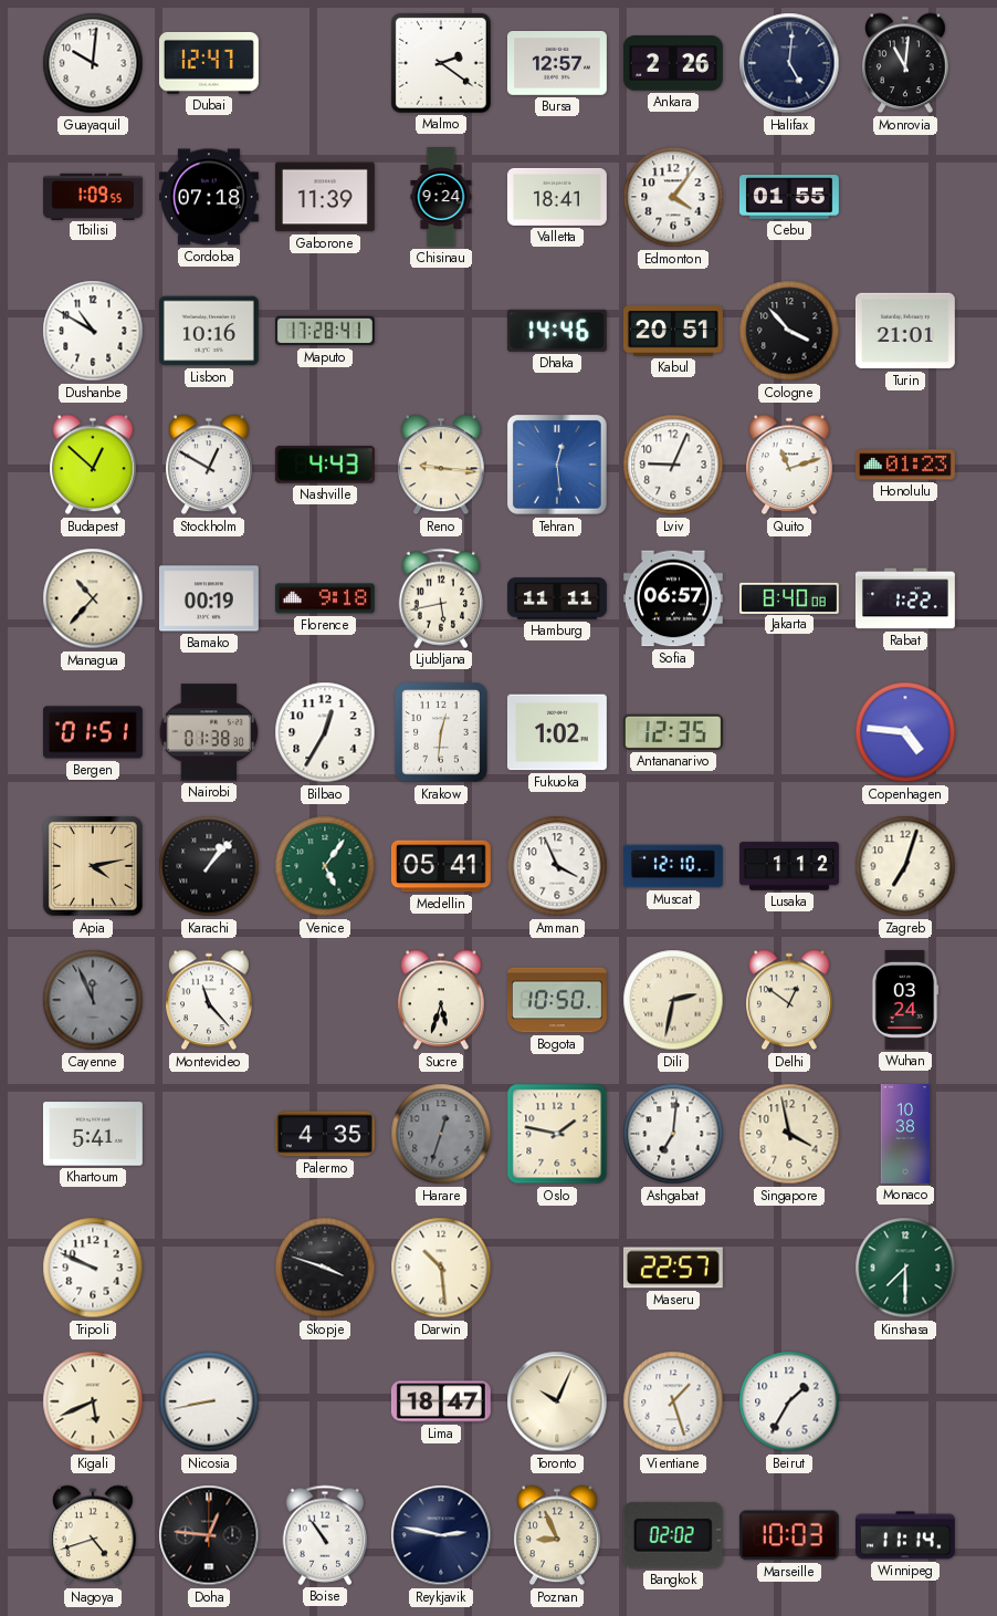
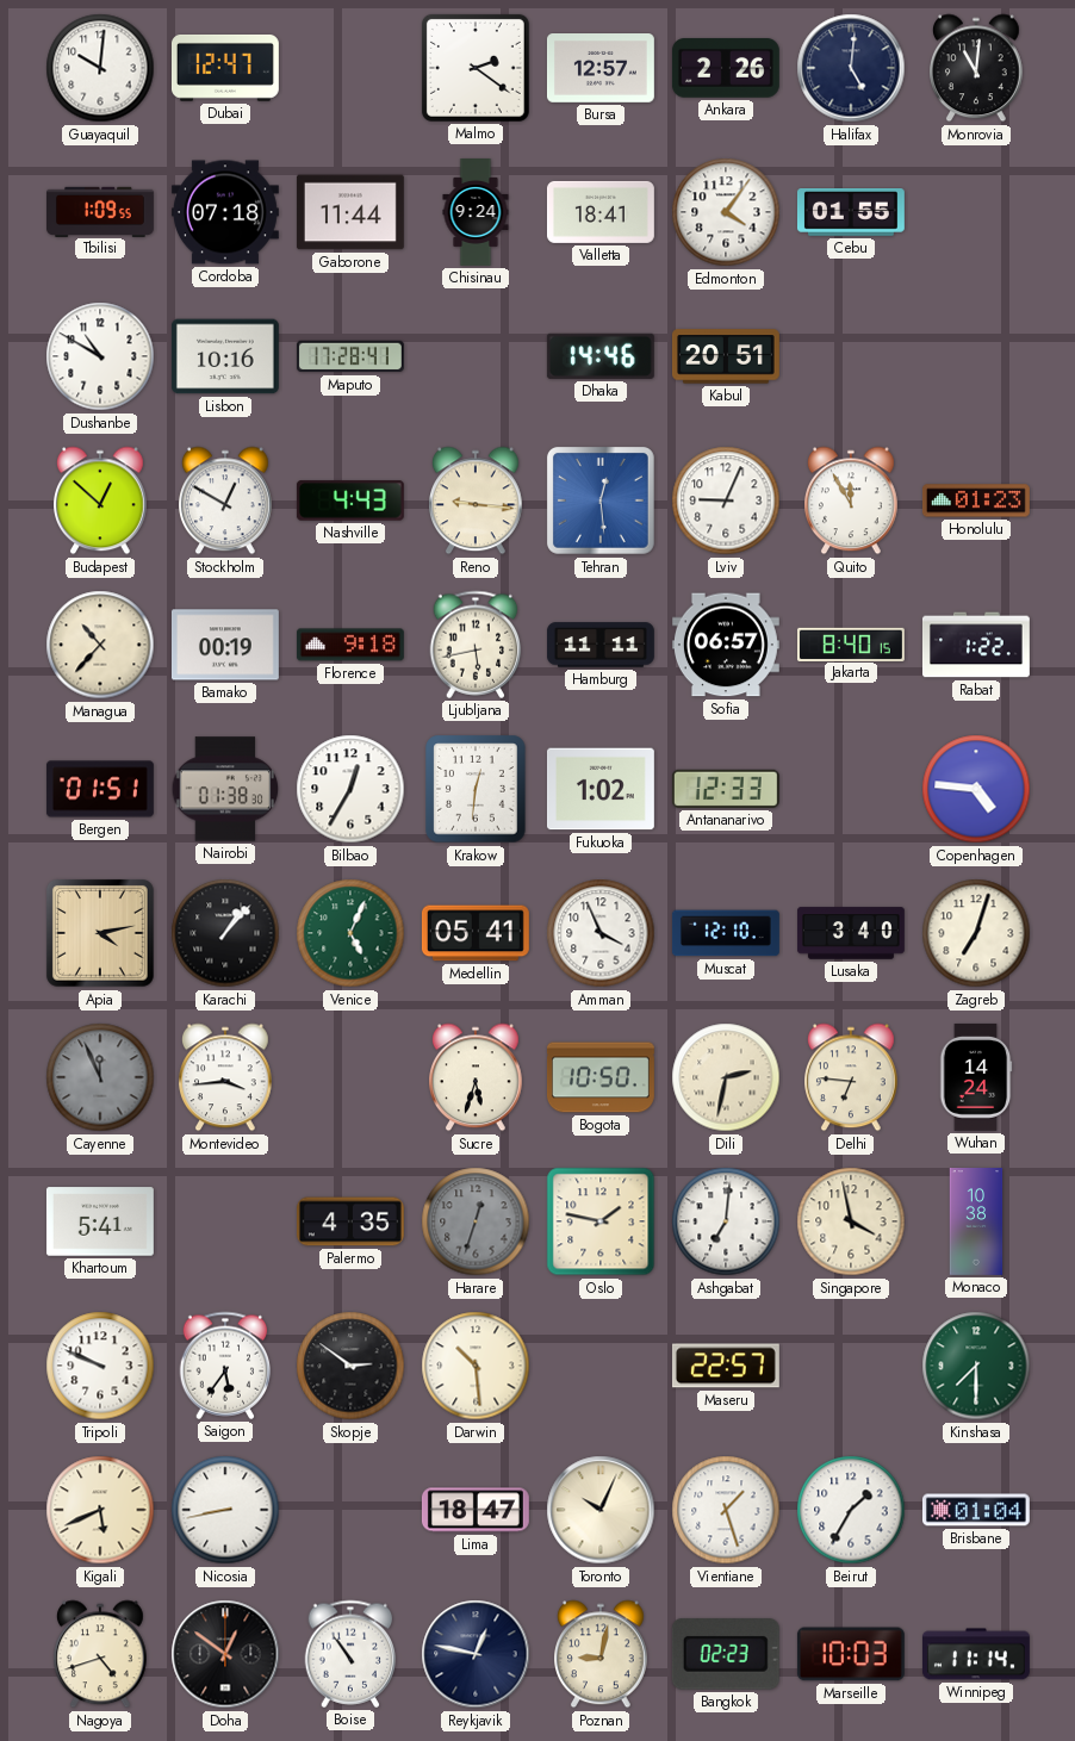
Gaborone: 11:39 -> 11:44 (350, 212)
Cologne: 3:53 -> none (789, 331)
Turin: 21:01 -> none (905, 331)
Quito: 11:12 -> 11:55 (852, 500)
Jakarta: 8:40:08 -> 8:40:15 (851, 643)
Antananarivo: 12:35 -> 12:33 (726, 789)
Venice: 5:06 -> 5:04 (350, 933)
Lusaka: 1:12 -> 3:40 (852, 933)
Montevideo: 11:23 -> 3:44 (226, 1077)
Delhi: 12:51 -> 6:46 (852, 1077)
Wuhan: 03:24 -> 14:24 (976, 1077)
Saigon: none -> 5:36 (225, 1366)
Skopje: 3:48 -> 2:51 (350, 1366)
Brisbane: none -> 01:04 (976, 1510)
Doha: 12:46 -> 12:51 (225, 1654)
Reykjavik: 2:47 -> 12:47 (476, 1654)
Poznan: 8:56 -> 9:02 (602, 1654)
Bangkok: 02:02 -> 02:23 (726, 1654)
